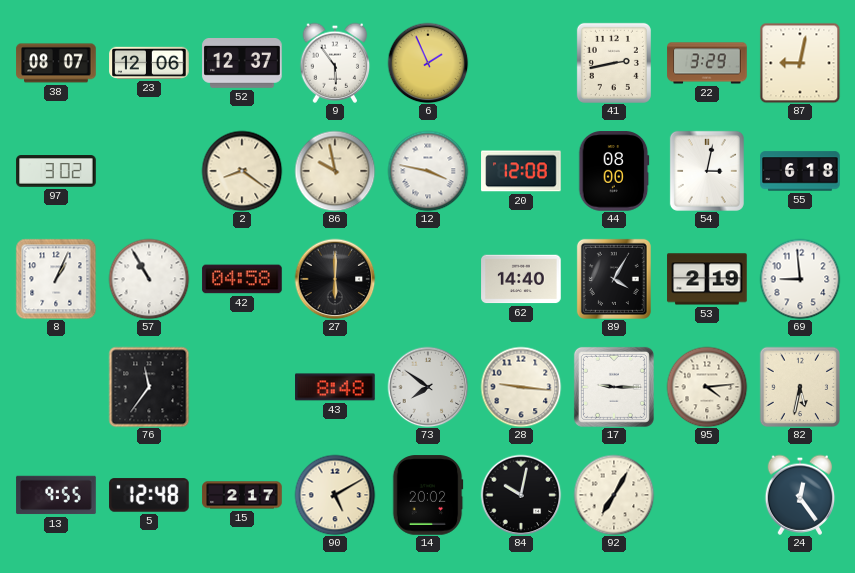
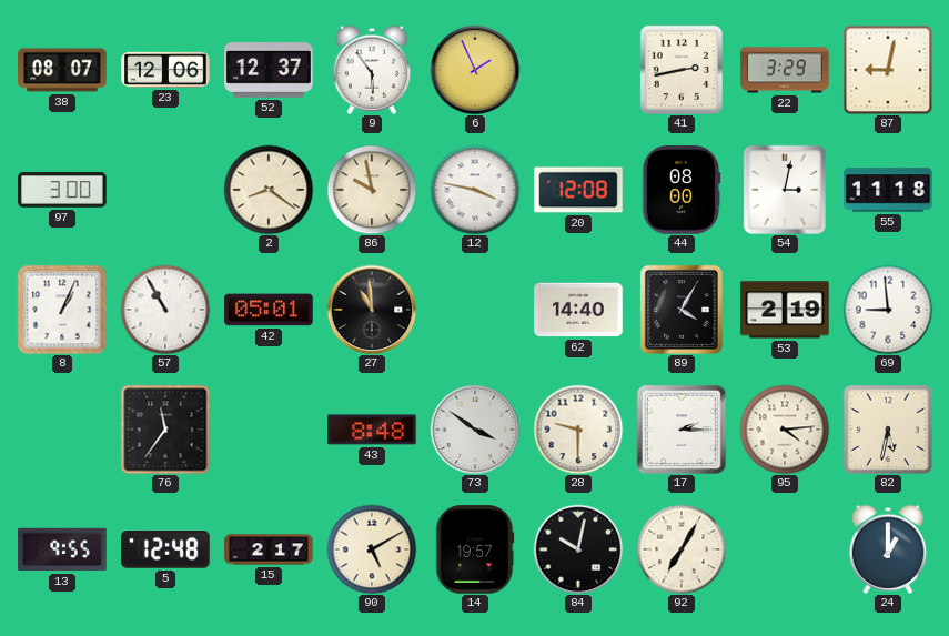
97: 3:02 -> 3:00 (62, 190)
55: 6:18 -> 11:18 (888, 190)
42: 04:58 -> 05:01 (269, 310)
27: 6:00 -> 10:59 (372, 310)
73: 7:51 -> 3:51 (475, 430)
28: 9:16 -> 9:30 (578, 430)
17: 9:15 -> 2:15 (682, 430)
14: 20:02 -> 19:57 (475, 549)
24: 12:24 -> 1:00 (888, 549)
